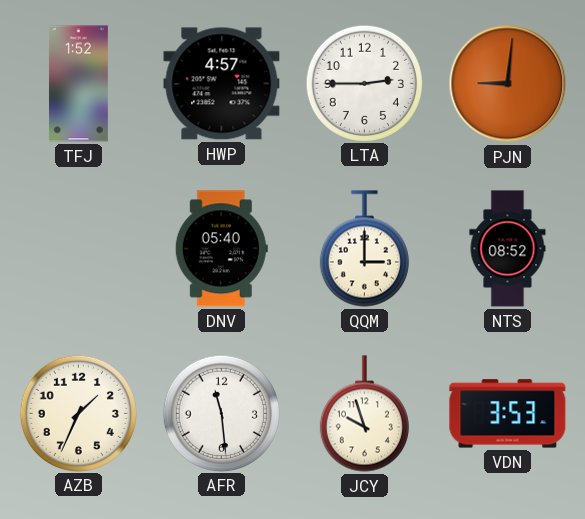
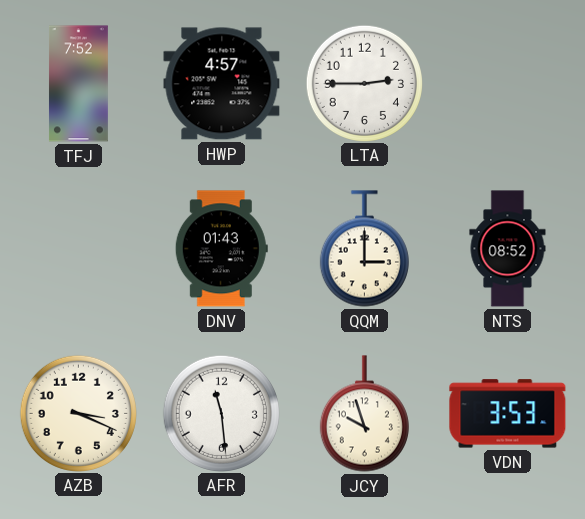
TFJ: 1:52 -> 7:52 (78, 84)
PJN: 9:01 -> none (508, 84)
DNV: 05:40 -> 01:43 (221, 249)
AZB: 1:34 -> 3:19 (78, 413)
